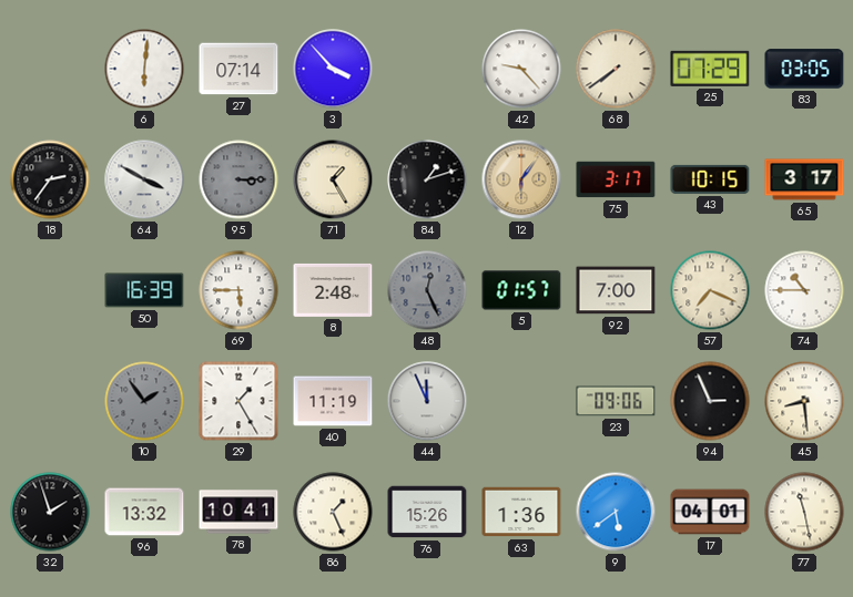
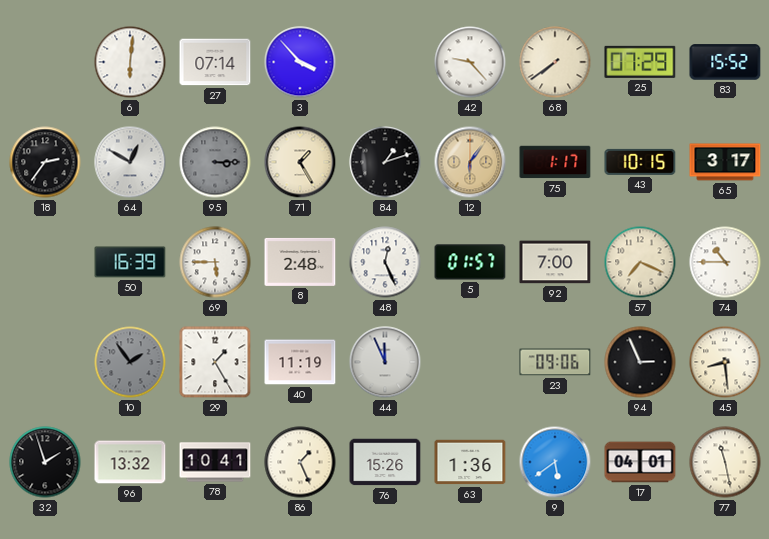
83: 03:05 -> 15:52 (725, 62)
64: 3:50 -> 12:50 (130, 162)
75: 3:17 -> 1:17 (555, 162)
48 dial: grey -> white (385, 262)
